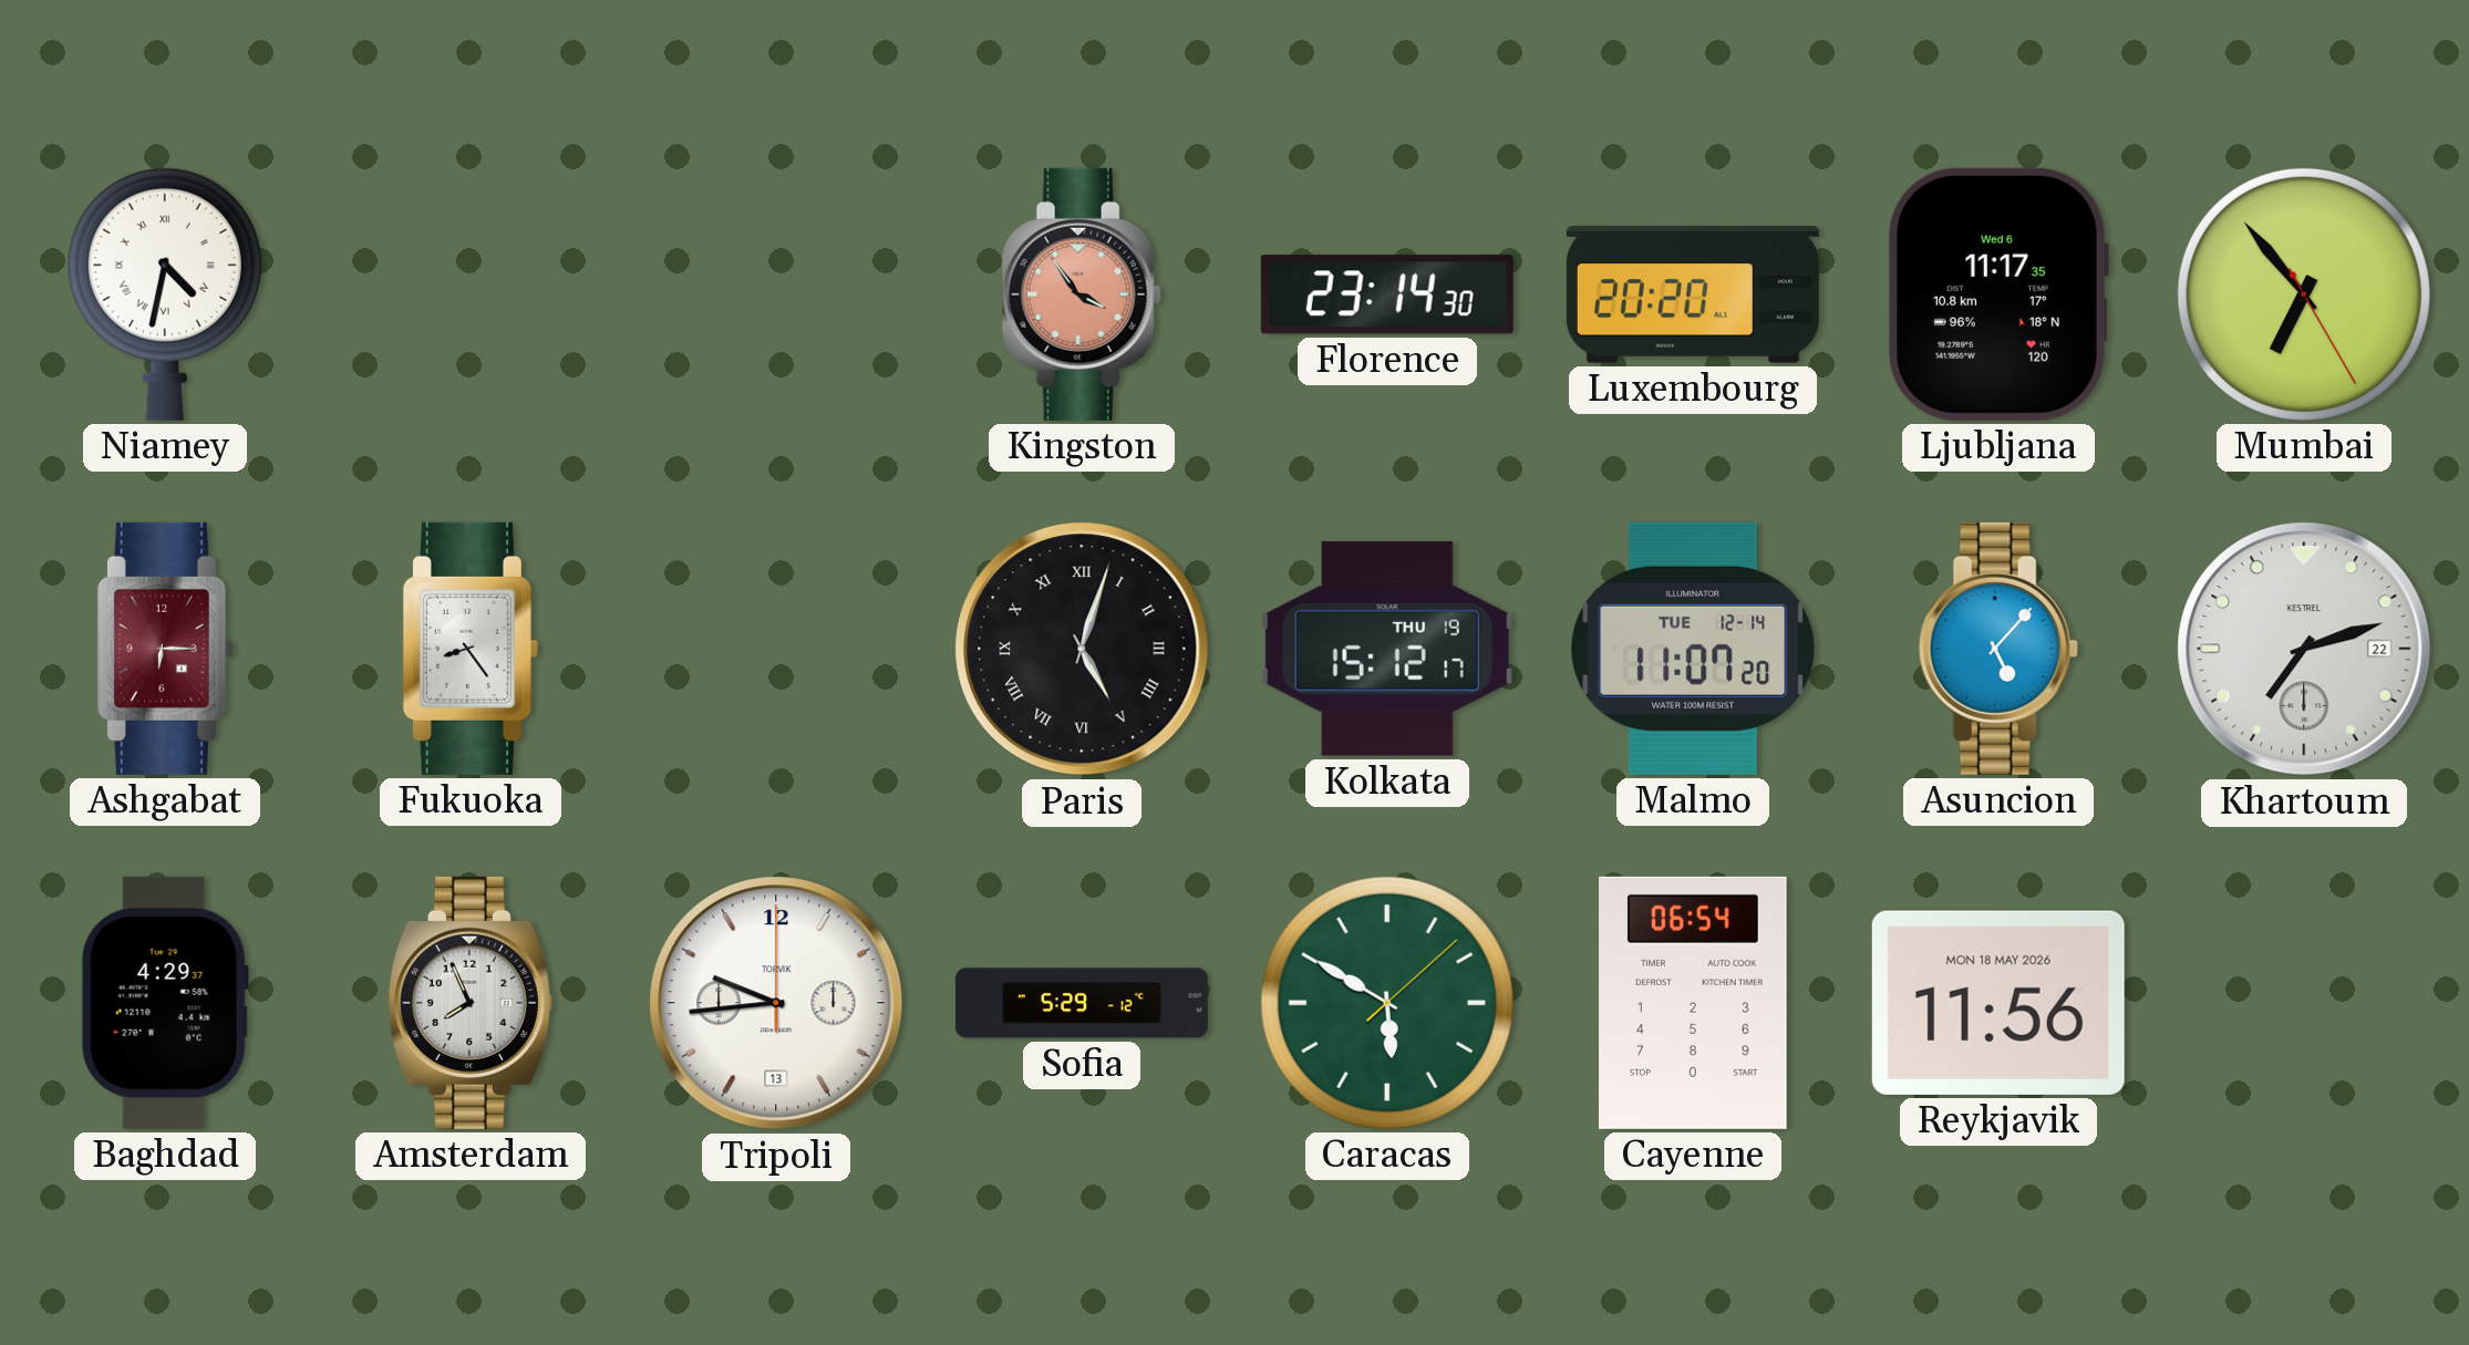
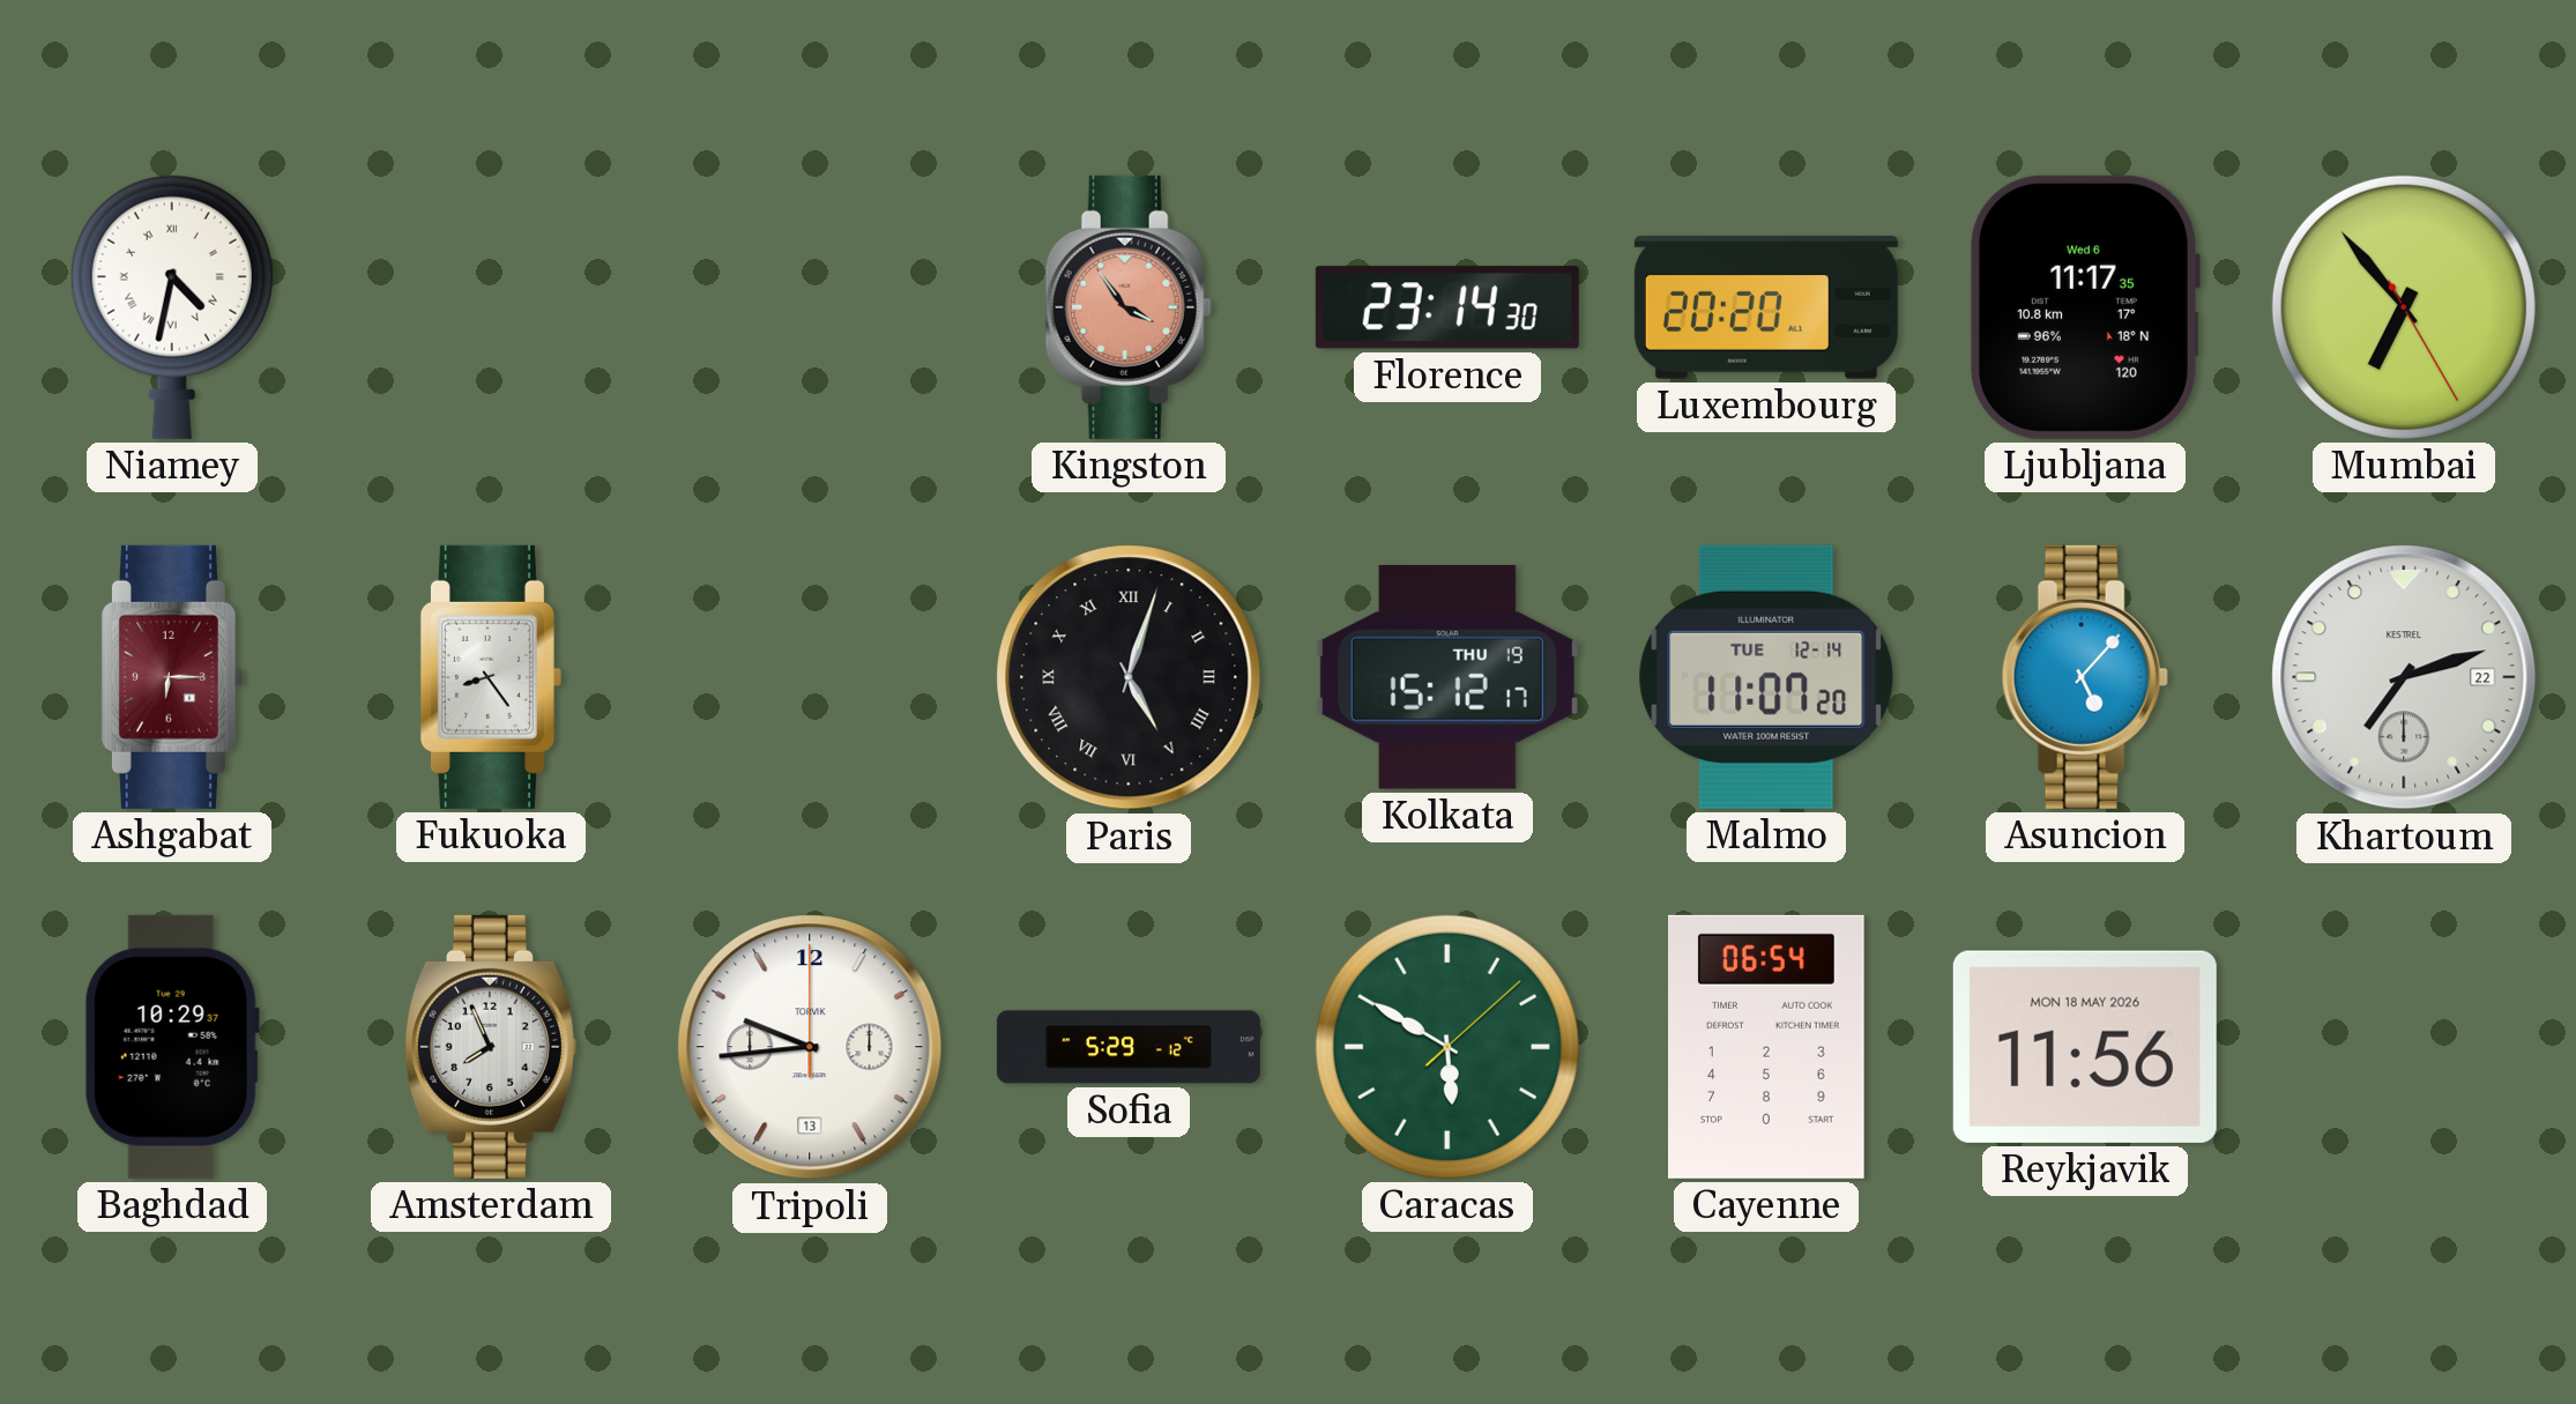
Baghdad: 4:29 -> 10:29 (172, 1047)
